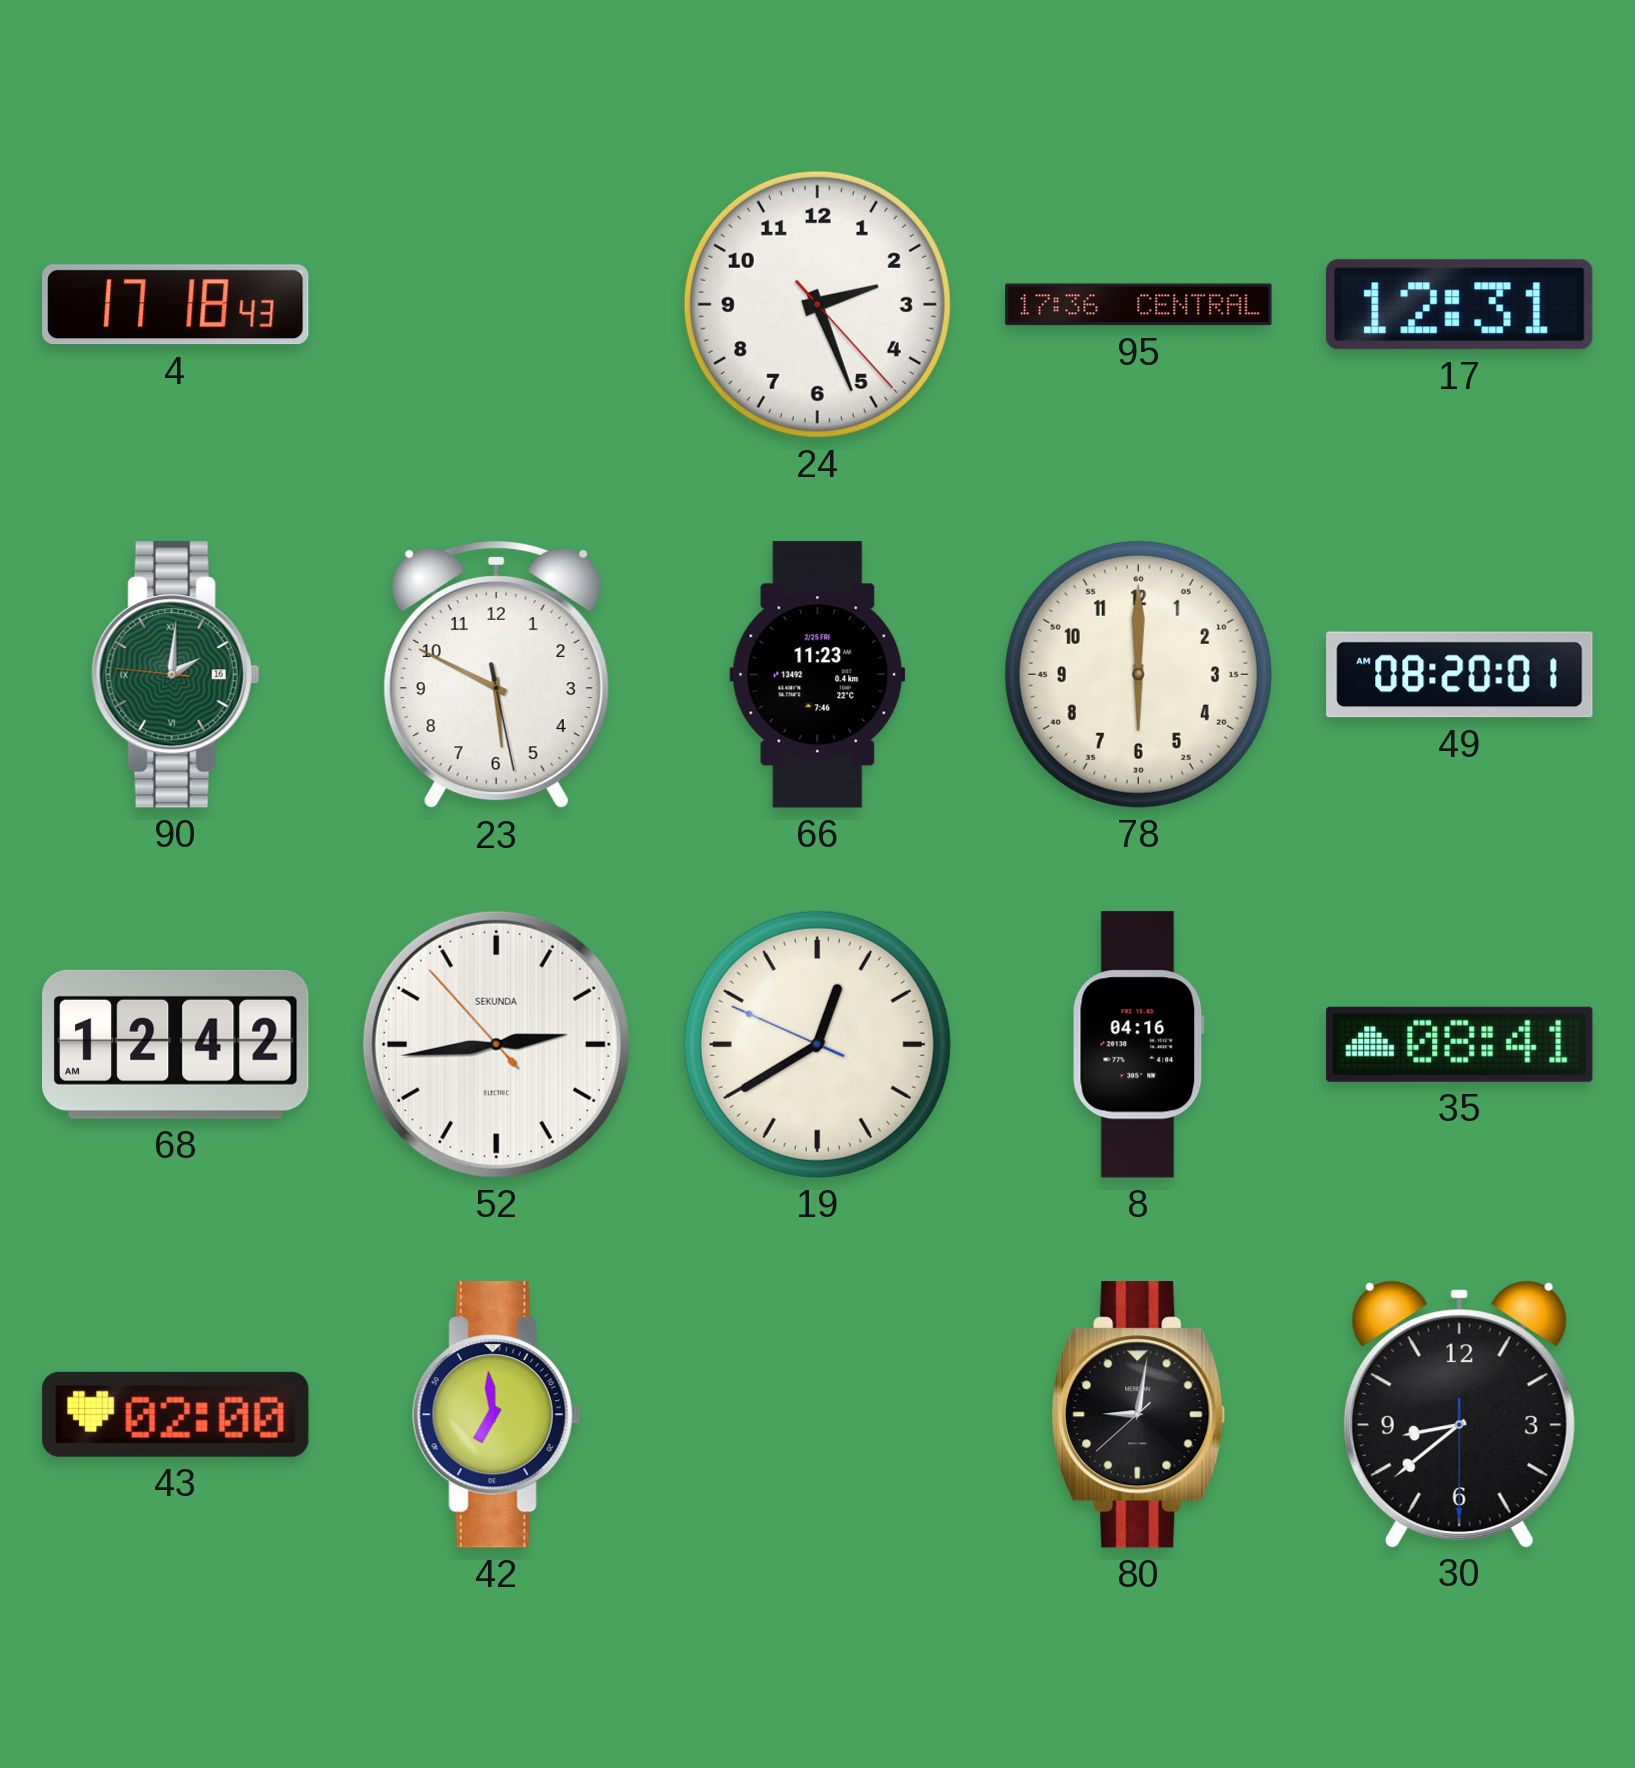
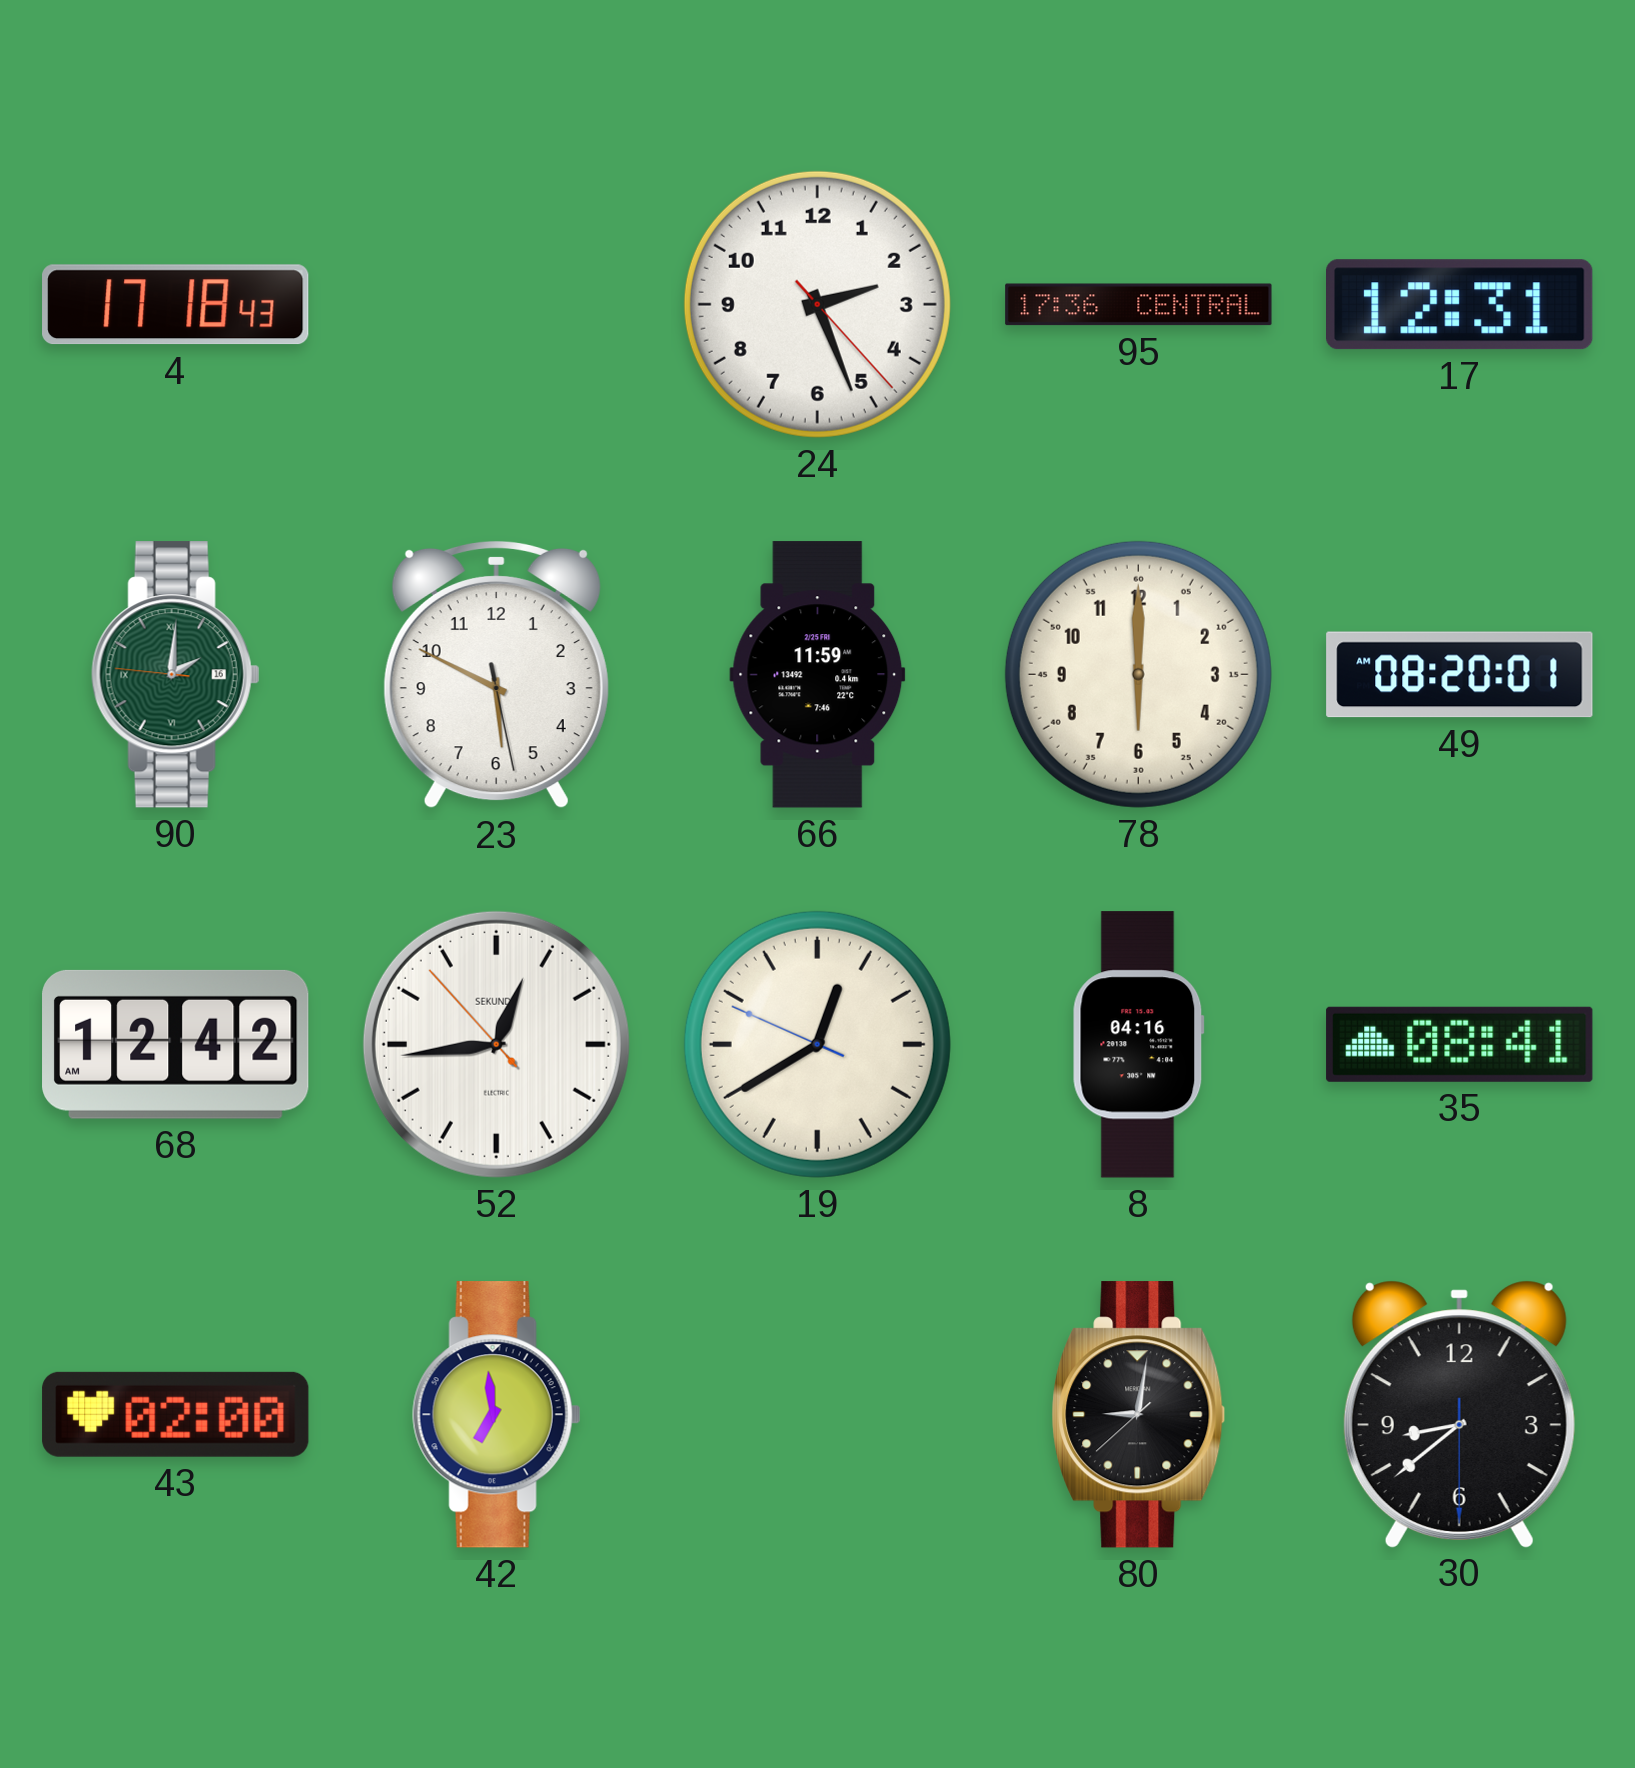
66: 11:23 -> 11:59 (818, 675)
52: 2:43 -> 12:43 (496, 1044)
